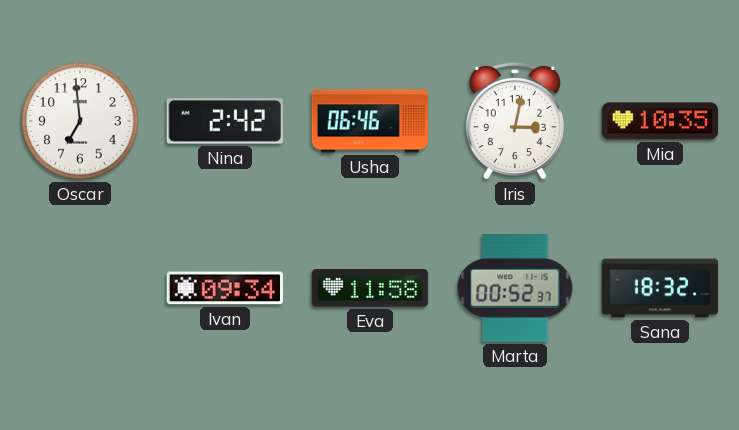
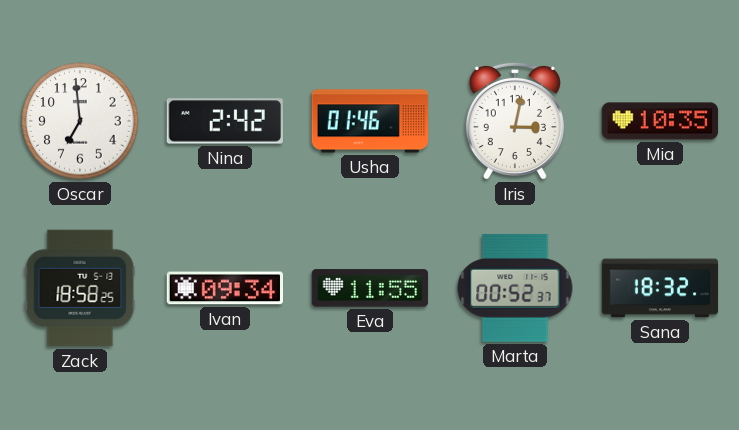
Usha: 06:46 -> 01:46 (370, 121)
Zack: none -> 18:58 (80, 288)
Eva: 11:58 -> 11:55 (370, 288)
